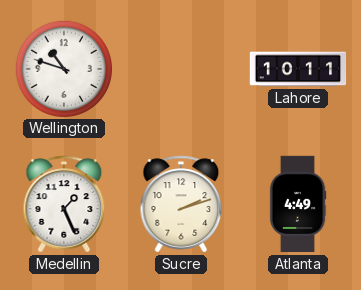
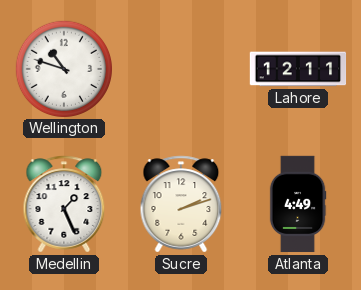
Lahore: 10:11 -> 12:11 (298, 69)
